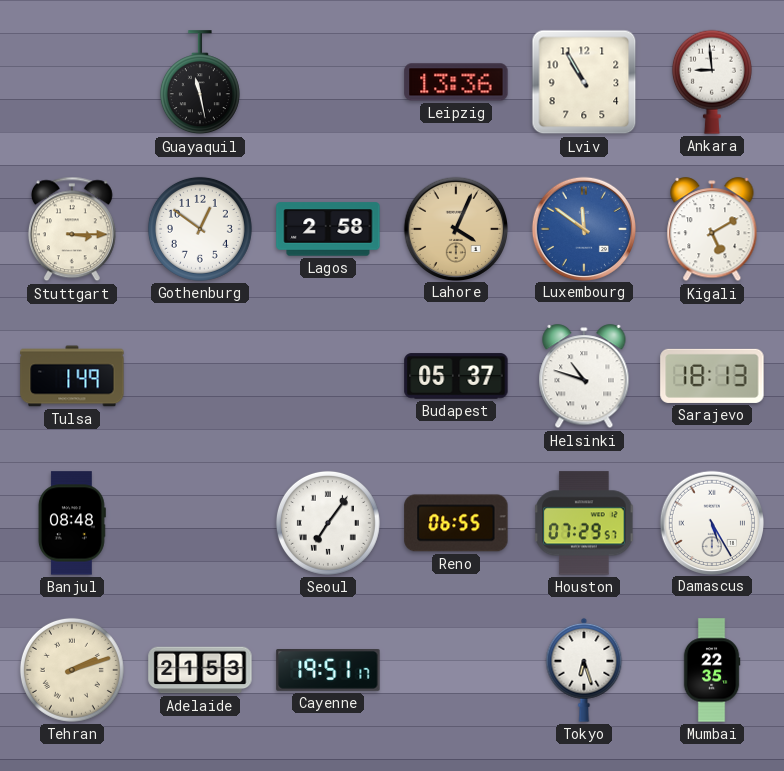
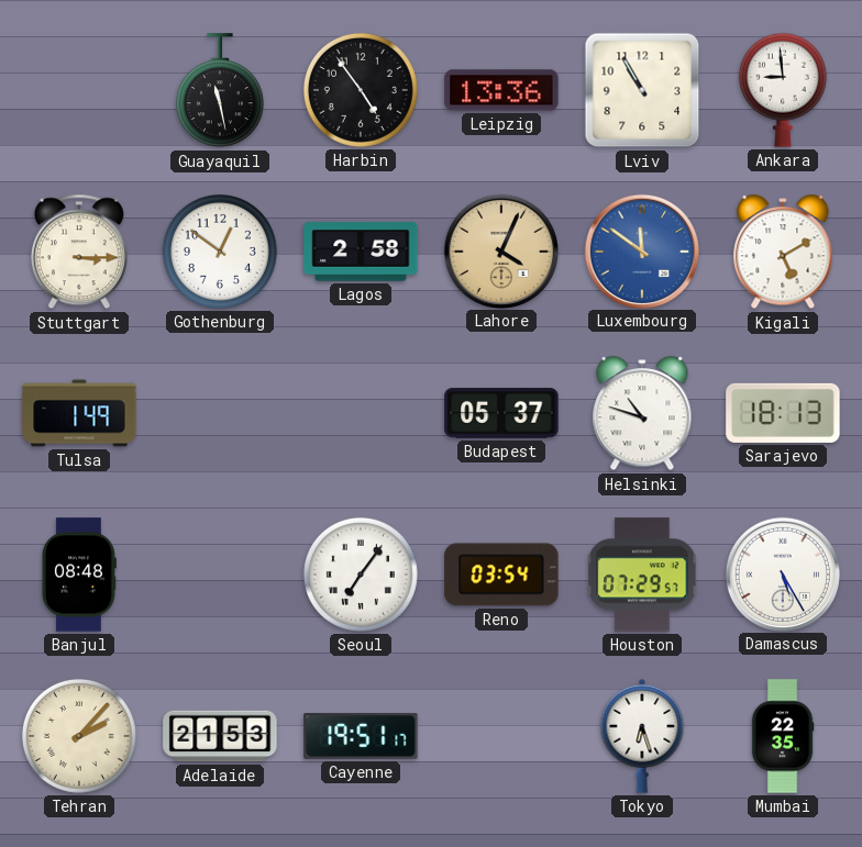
Harbin: none -> 4:54 (361, 90)
Reno: 06:55 -> 03:54 (501, 575)
Tehran: 2:12 -> 2:07 (79, 736)
